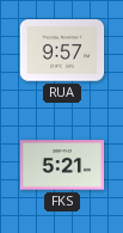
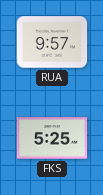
FKS: 5:21 -> 5:25 (52, 138)
